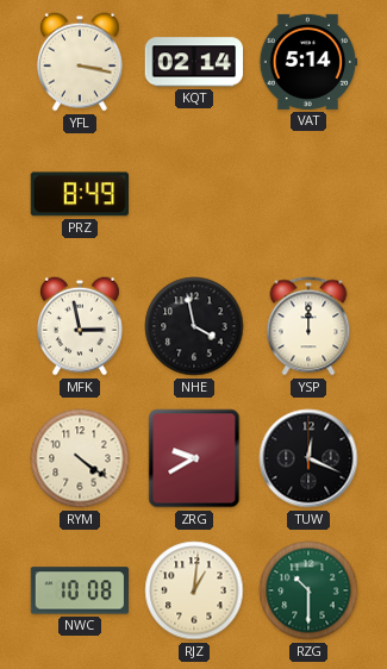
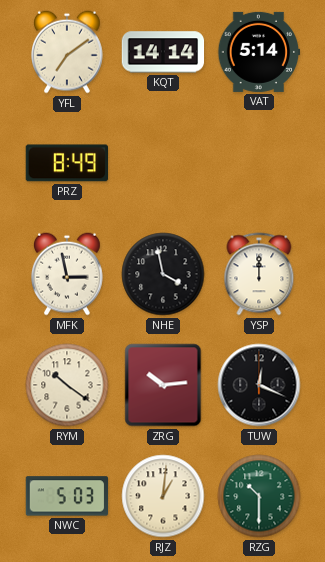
YFL: 3:17 -> 7:09 (68, 52)
KQT: 02:14 -> 14:14 (163, 52)
RYM: 4:21 -> 10:21 (67, 385)
ZRG: 9:40 -> 10:14 (163, 385)
NWC: 10:08 -> 5:03 (67, 496)
